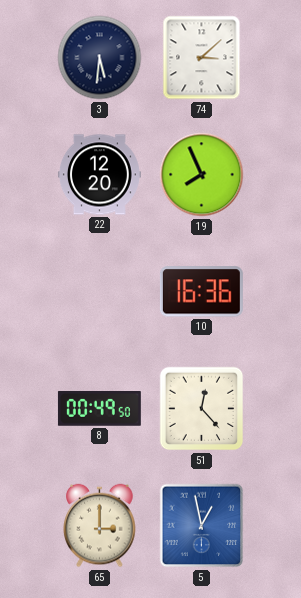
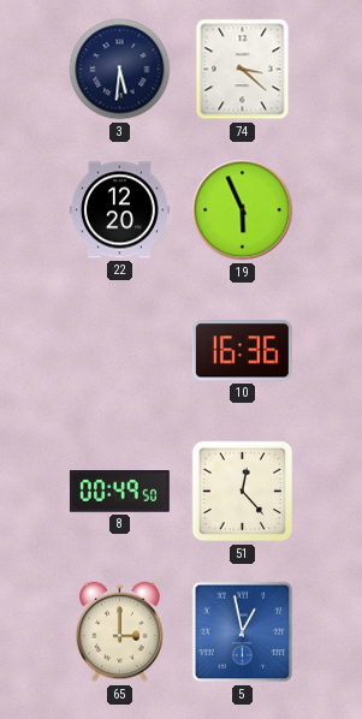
74: 3:08 -> 3:22 (243, 70)
19: 7:56 -> 5:56 (243, 210)
